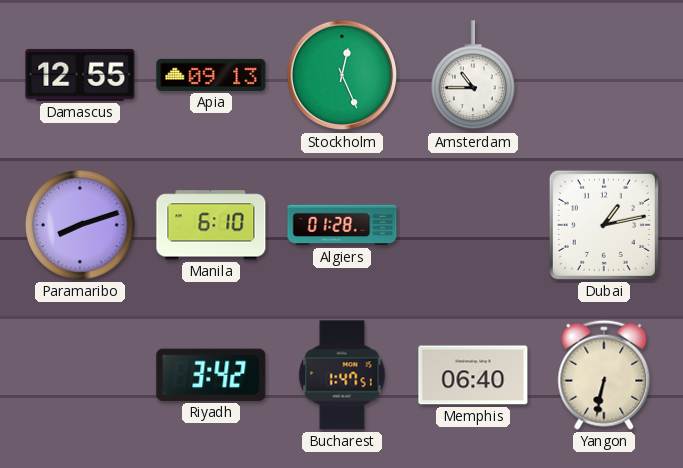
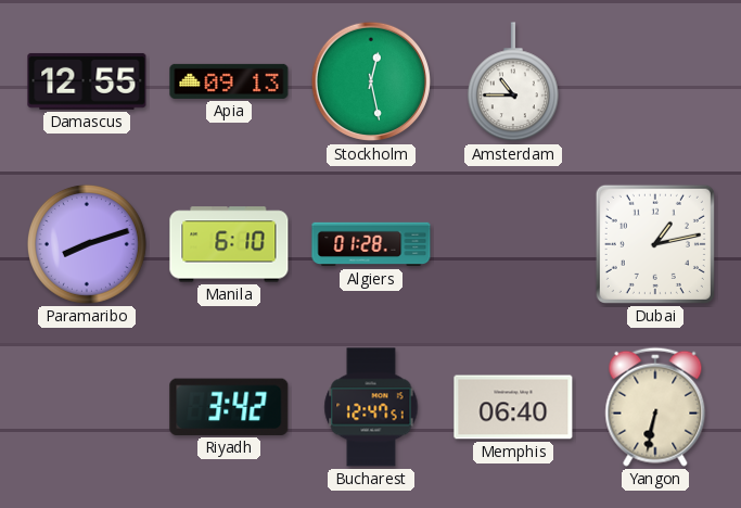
Stockholm: 12:26 -> 12:28 (371, 81)
Bucharest: 1:47 -> 12:47 (371, 407)
